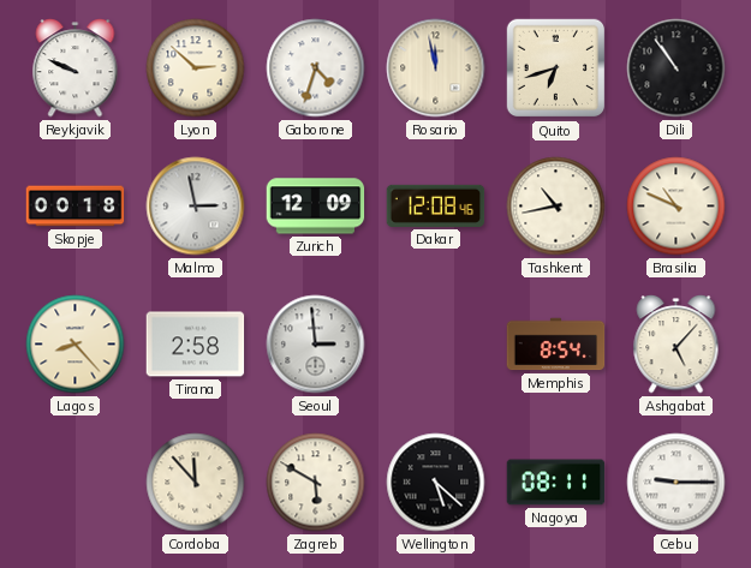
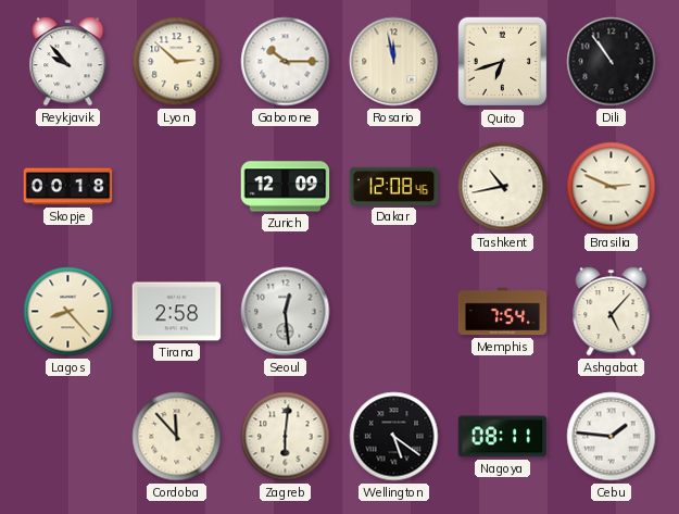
Reykjavik: 9:49 -> 9:53 (68, 62)
Gaborone: 4:33 -> 10:15 (286, 62)
Malmo: 2:58 -> none (196, 207)
Brasilia: 10:49 -> 2:49 (612, 187)
Seoul: 2:59 -> 12:29 (286, 312)
Memphis: 8:54 -> 7:54 (503, 312)
Zagreb: 5:50 -> 6:01 (286, 437)
Wellington: 5:22 -> 5:21 (394, 437)
Cebu: 9:15 -> 1:46 (612, 437)
